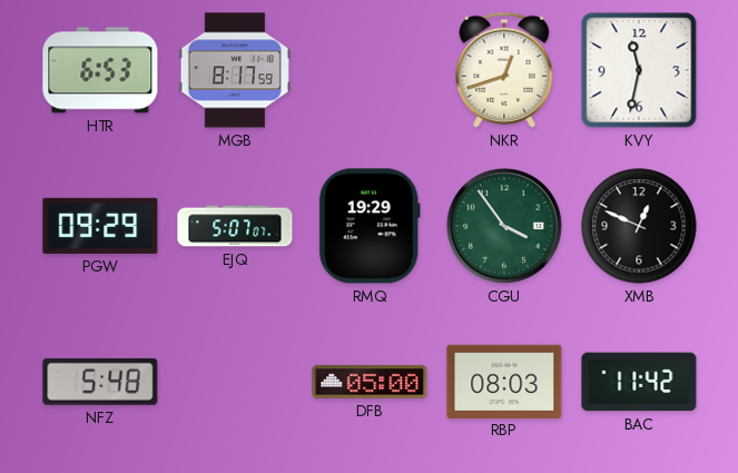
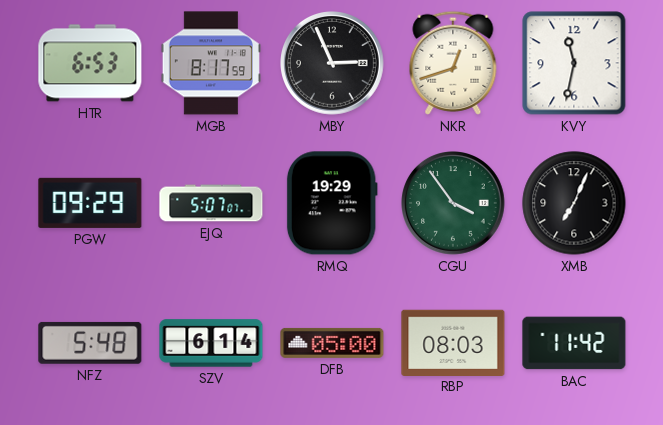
MBY: none -> 2:56 (333, 64)
XMB: 12:49 -> 7:04 (574, 203)
SZV: none -> 6:14 (211, 343)
